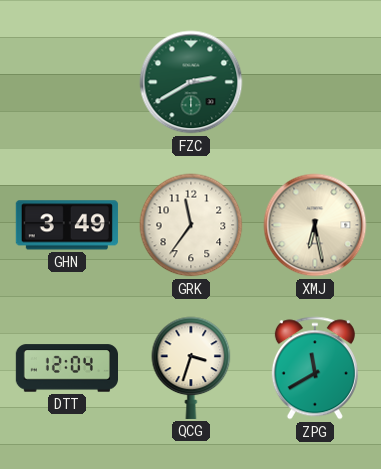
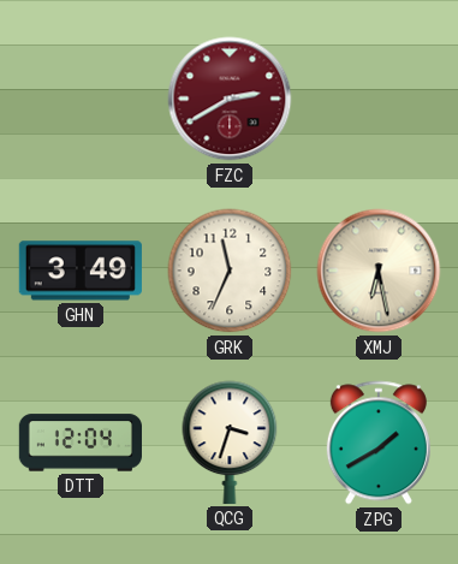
FZC dial: green -> burgundy (230, 99)
GRK: 11:36 -> 11:34 (230, 271)
ZPG: 11:40 -> 1:40 (379, 443)
